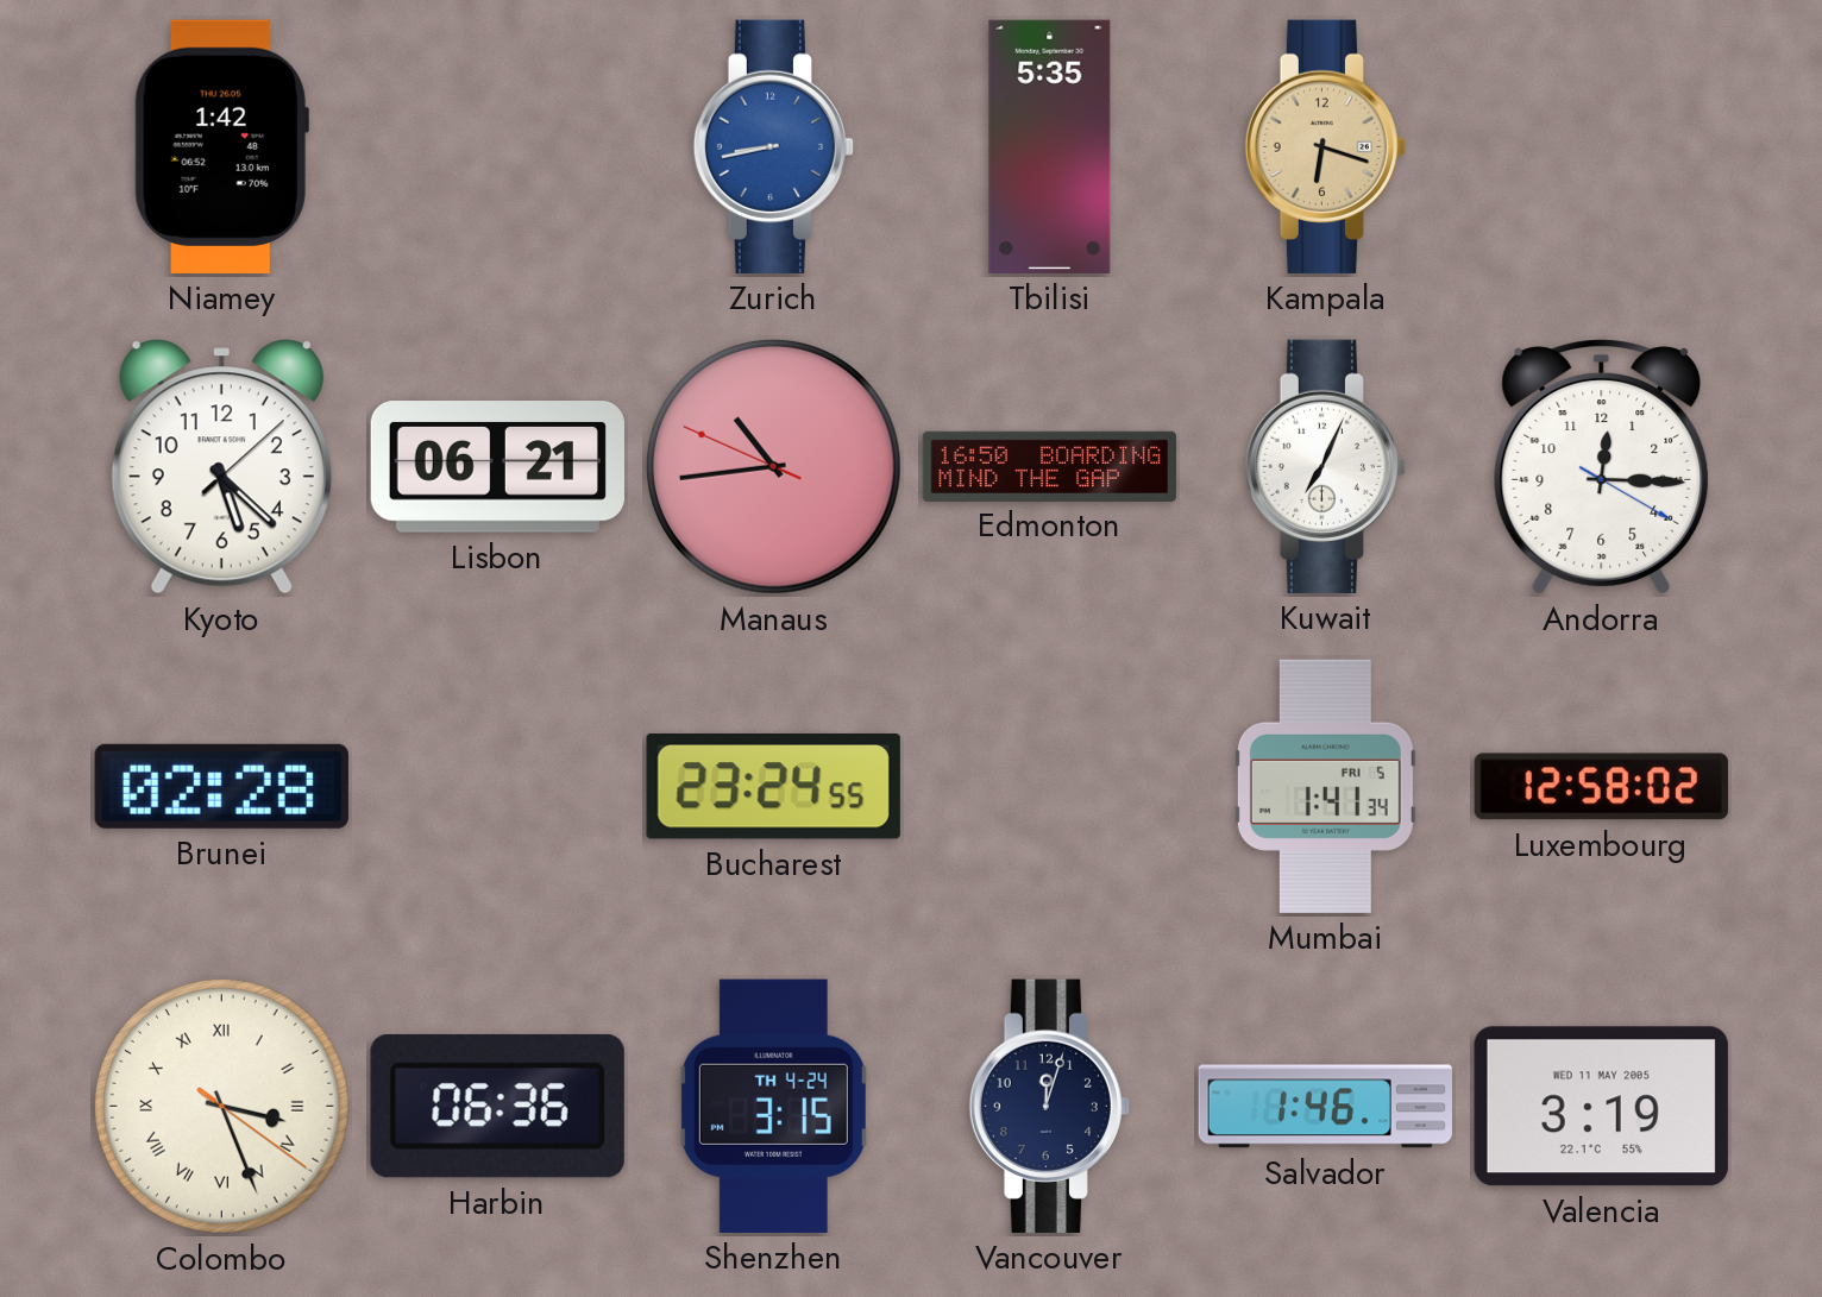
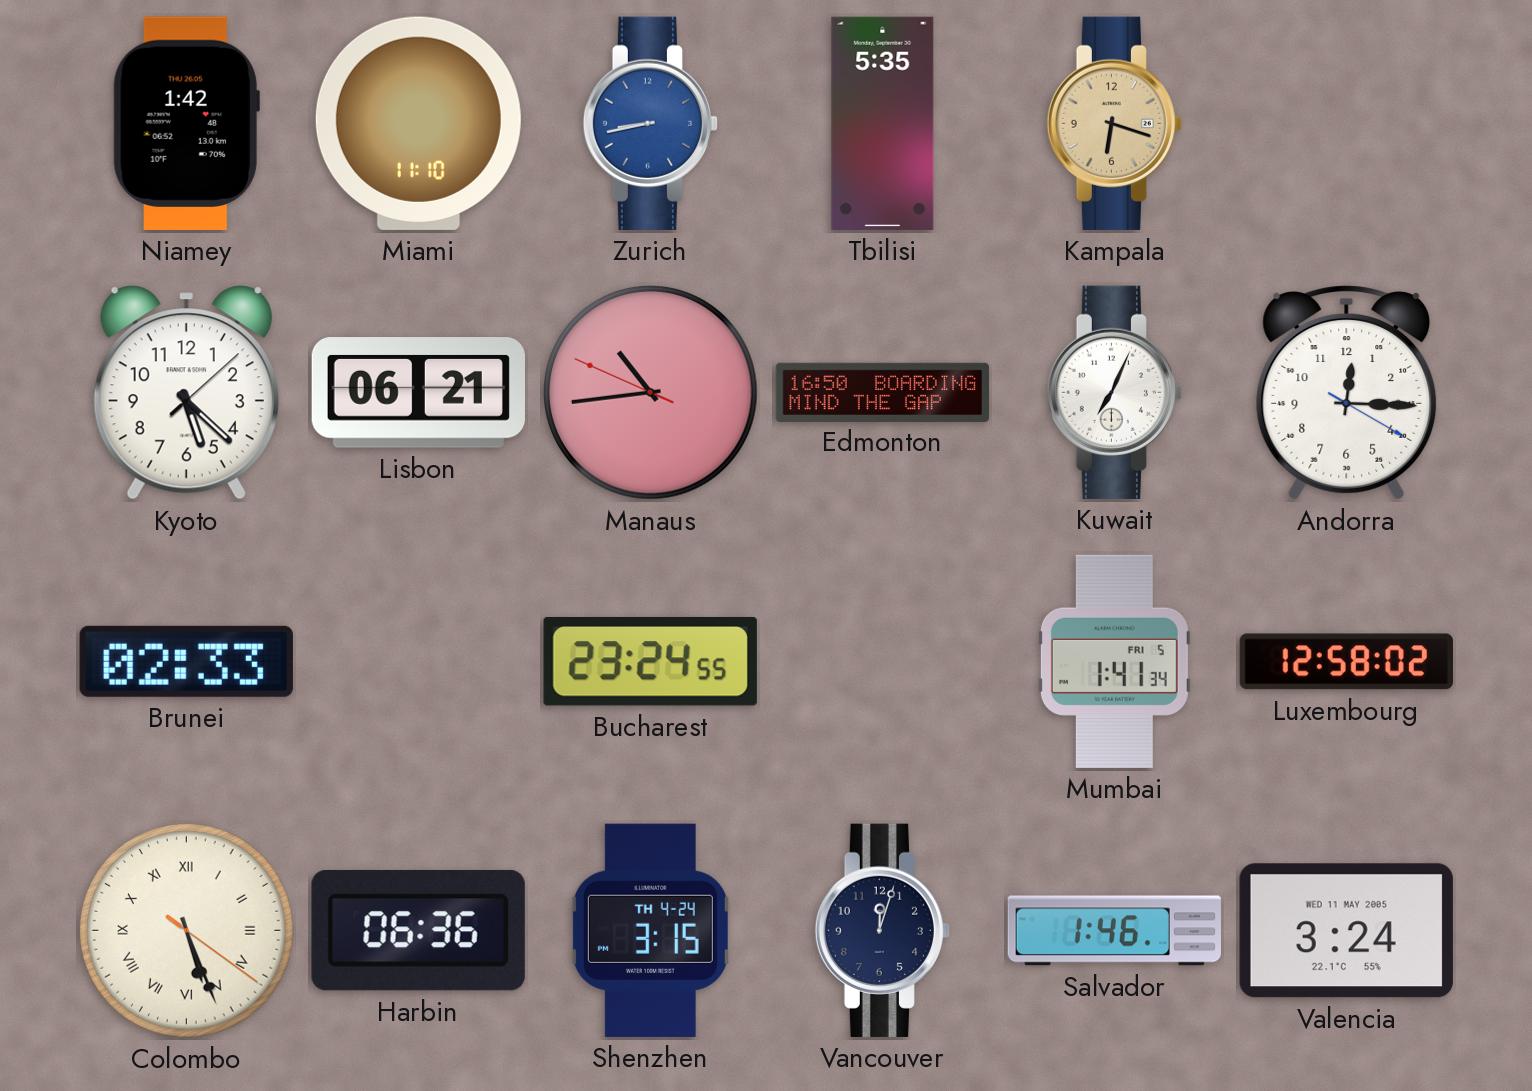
Miami: none -> 11:10 (418, 123)
Brunei: 02:28 -> 02:33 (186, 661)
Colombo: 3:26 -> 5:26 (186, 930)
Valencia: 3:19 -> 3:24 (1346, 931)
